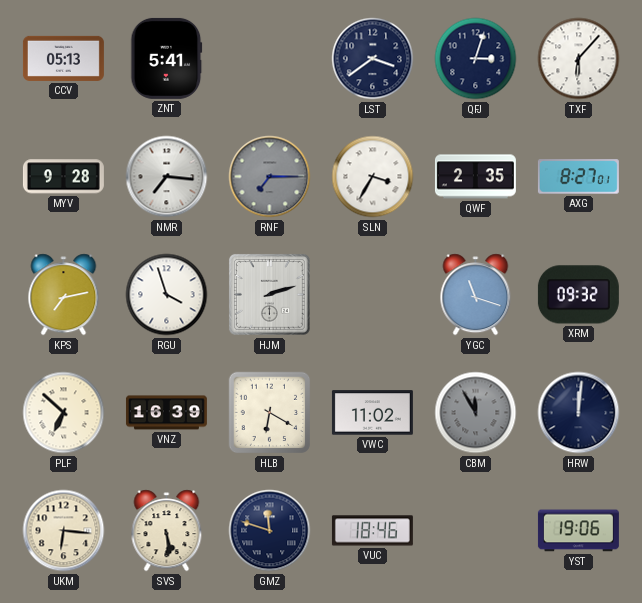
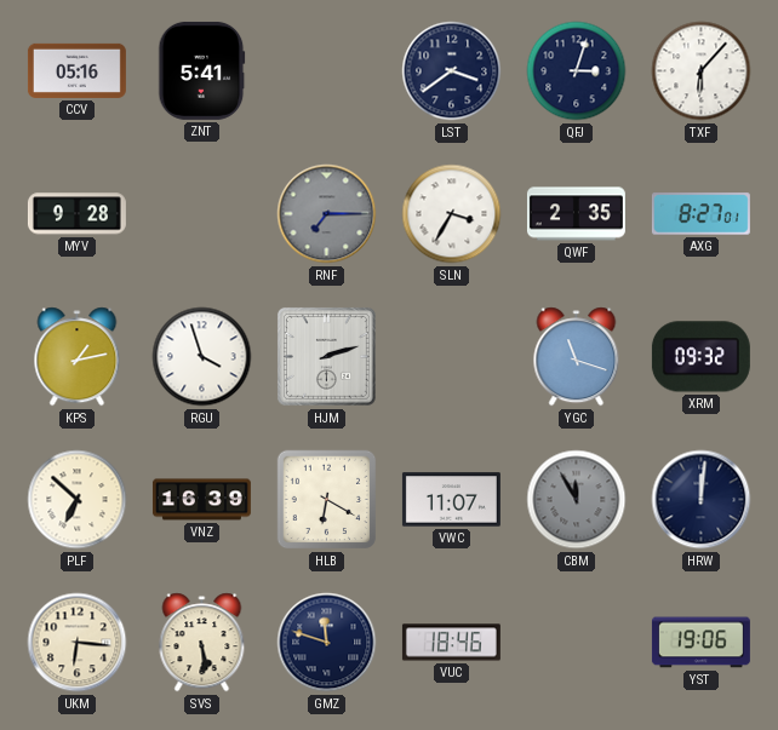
CCV: 05:13 -> 05:16 (76, 70)
NMR: 7:16 -> none (167, 177)
KPS: 7:13 -> 1:13 (78, 357)
VWC: 11:02 -> 11:07 (451, 500)
